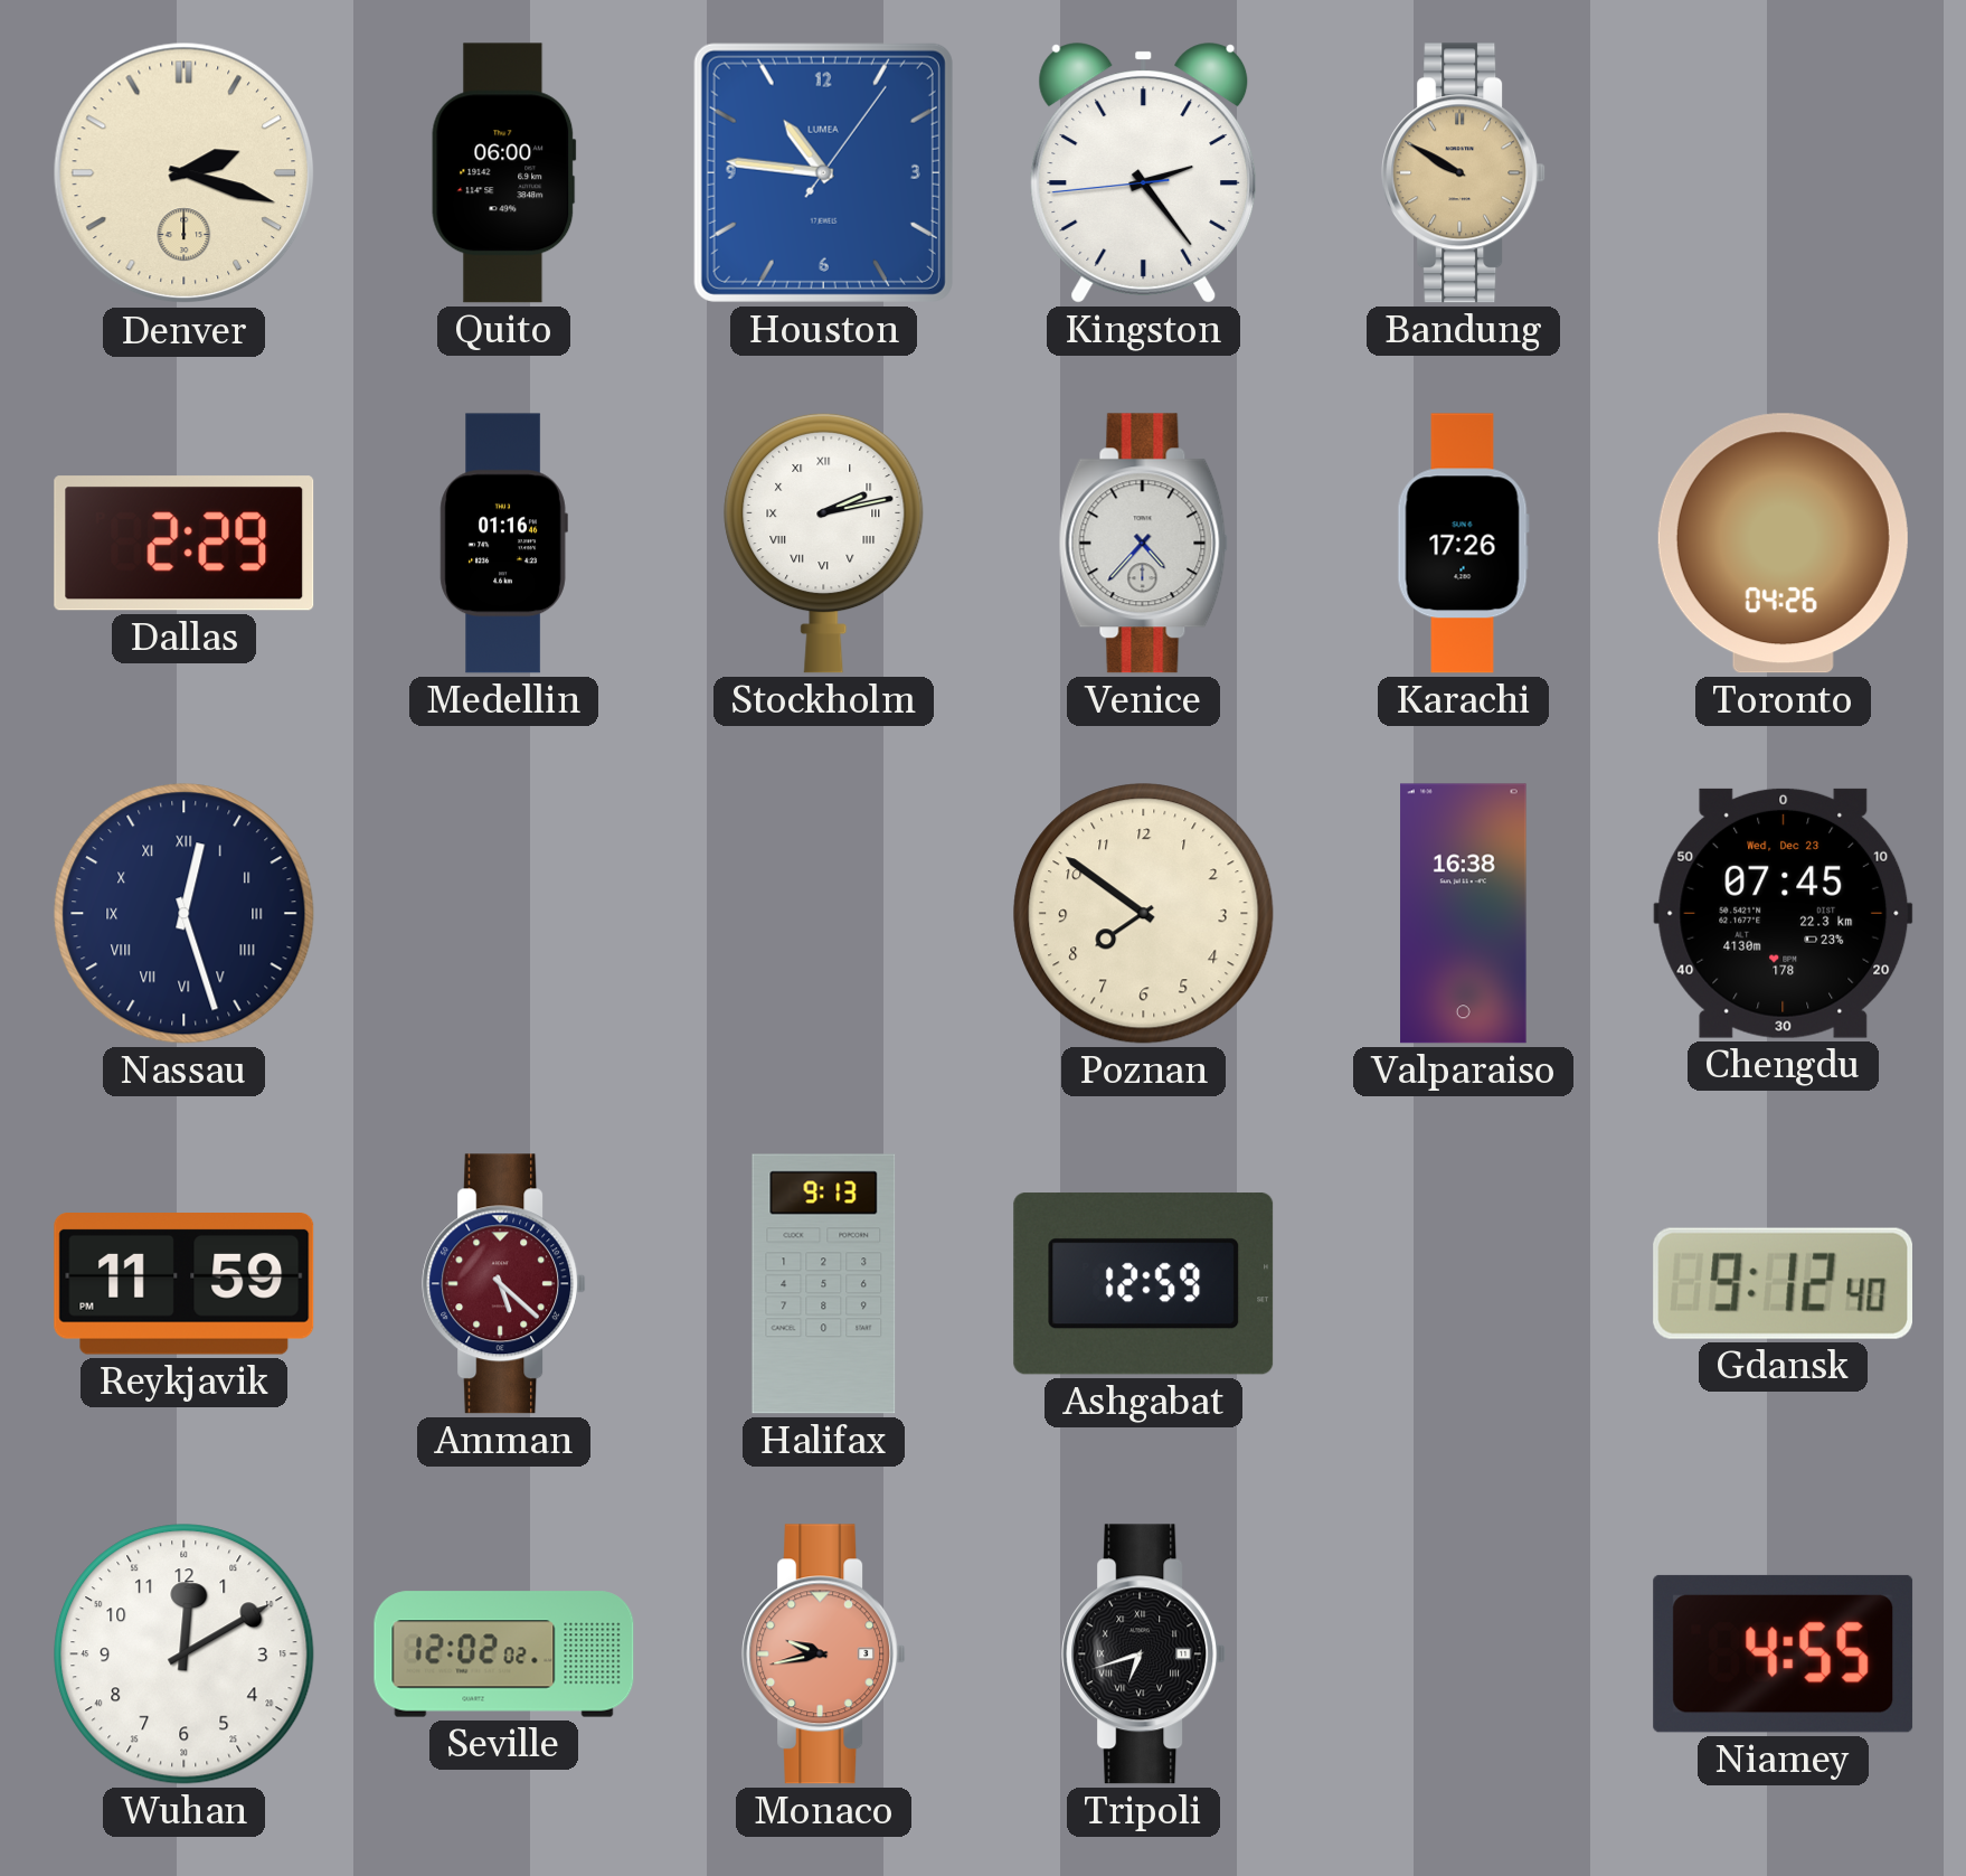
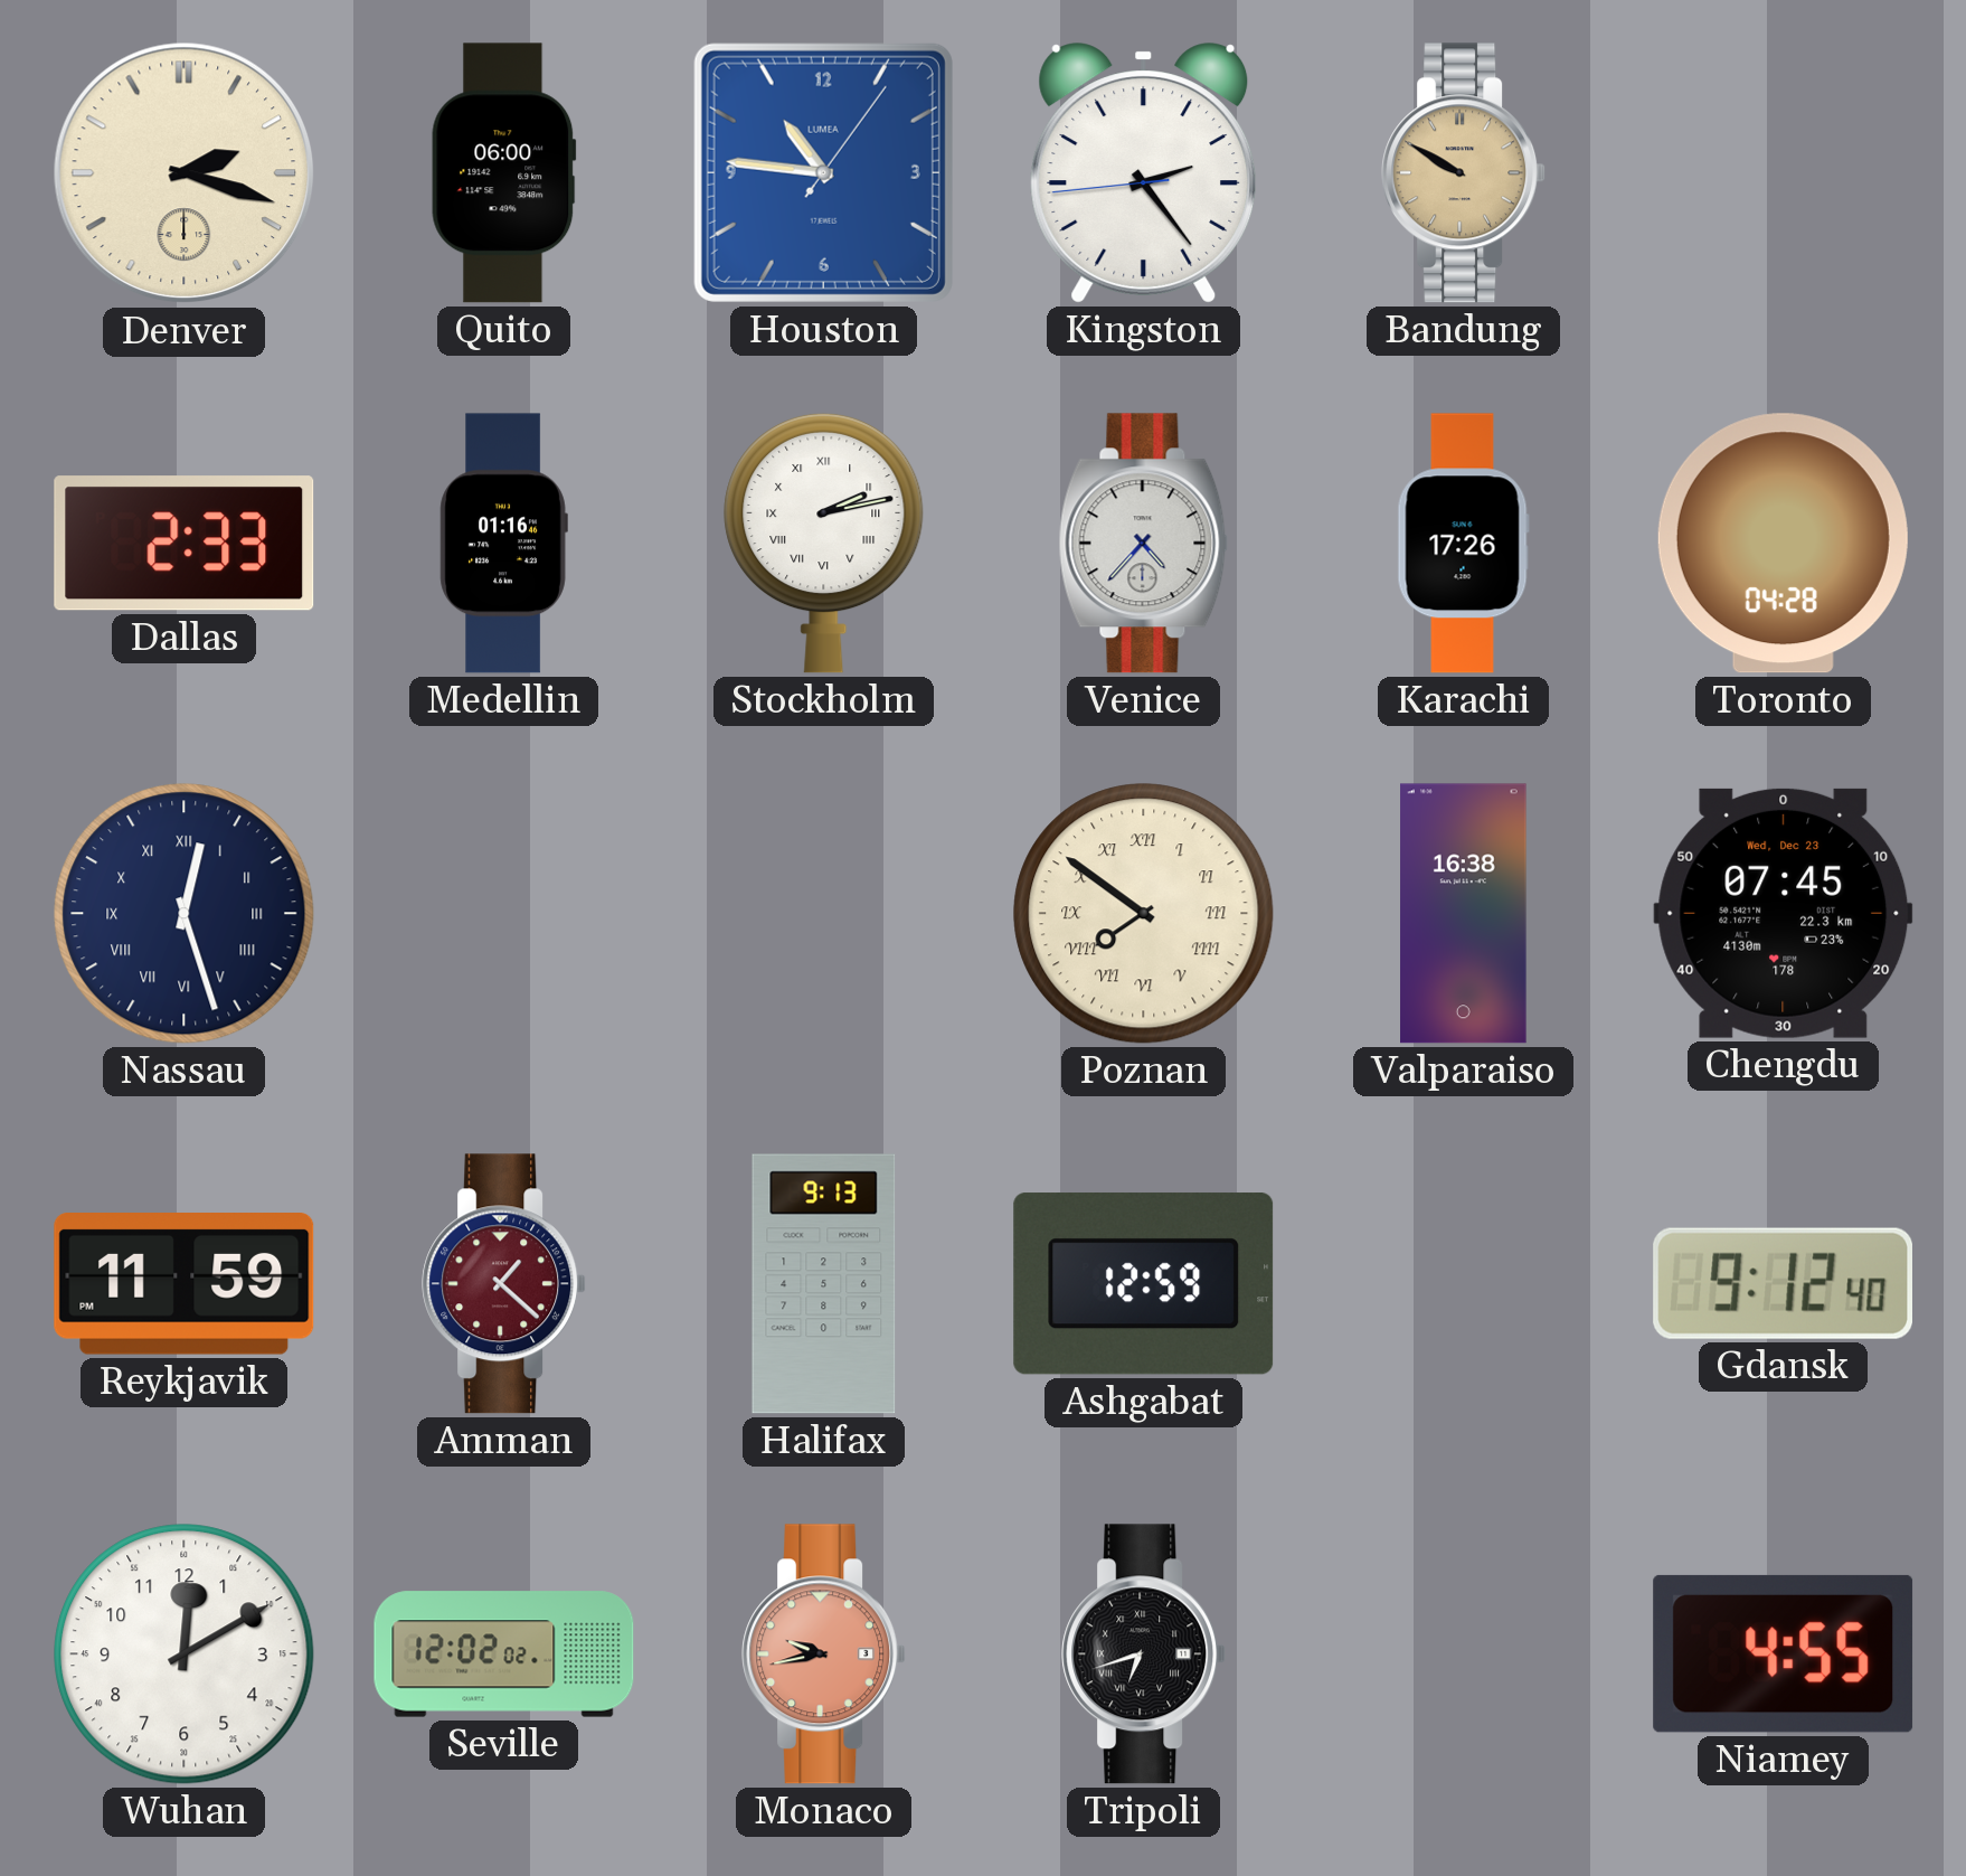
Dallas: 2:29 -> 2:33 (185, 544)
Toronto: 04:26 -> 04:28 (1783, 544)
Poznan numerals: Arabic -> Roman (1144, 914)
Amman: 5:22 -> 1:22 (504, 1284)
